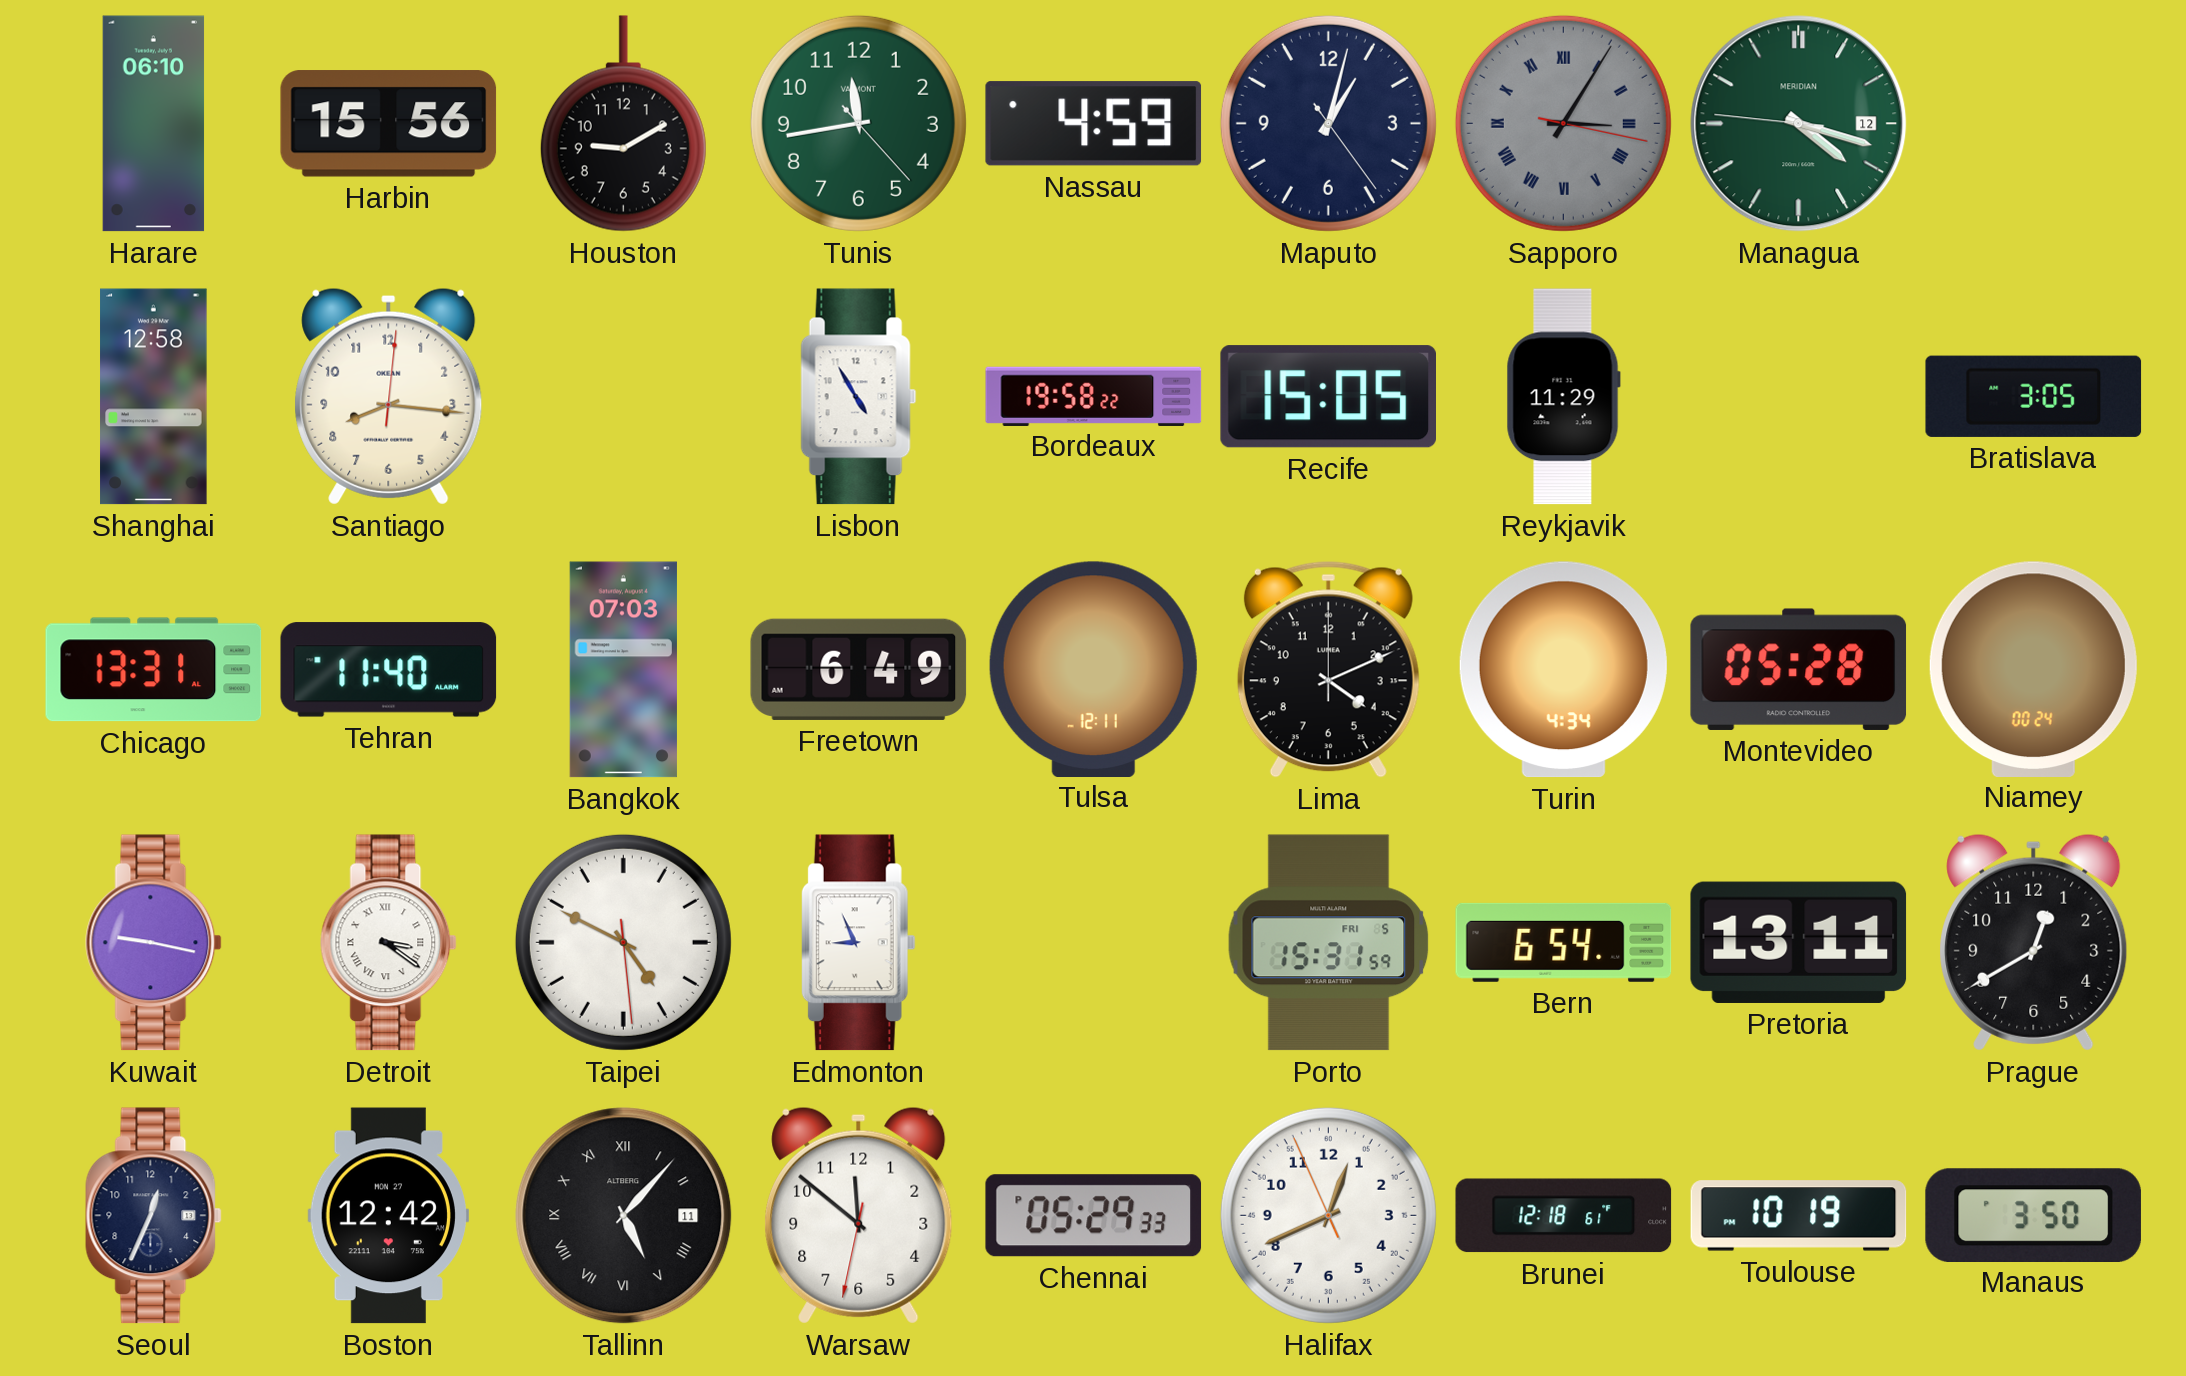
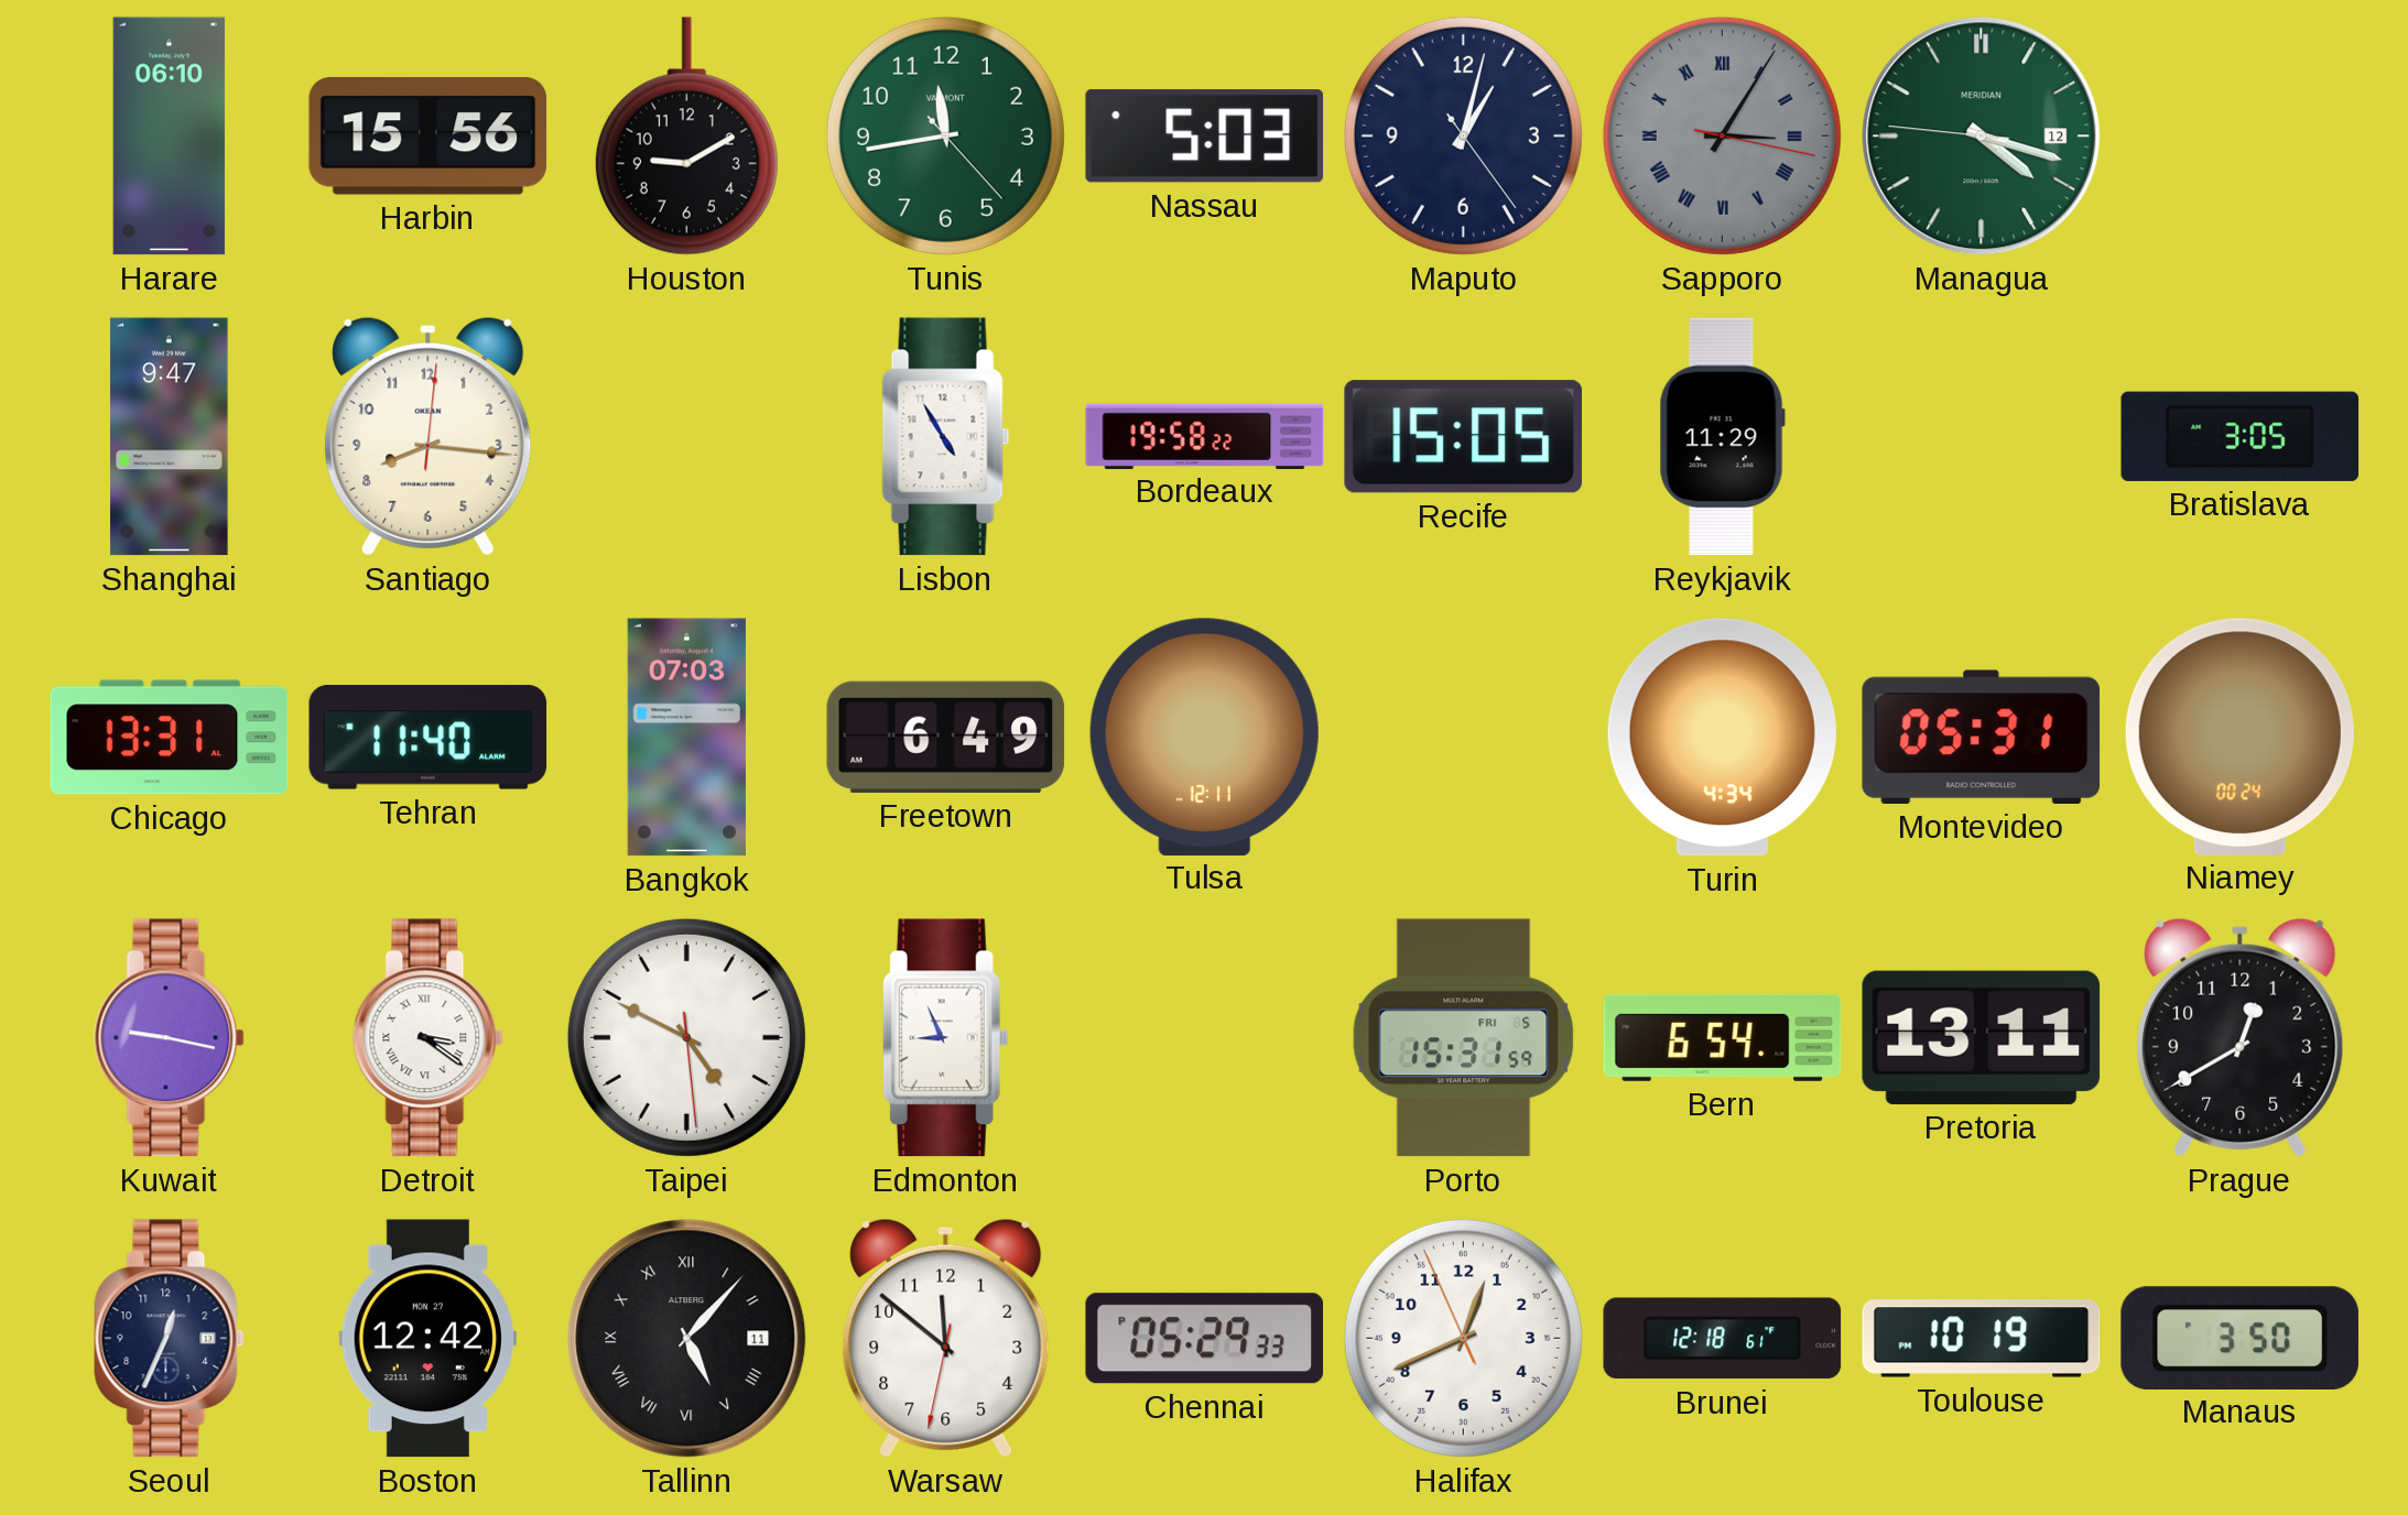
Nassau: 4:59 -> 5:03 (1205, 137)
Shanghai: 12:58 -> 9:47 (170, 437)
Lima: 4:11 -> none (1328, 669)
Montevideo: 05:28 -> 05:31 (1981, 737)
